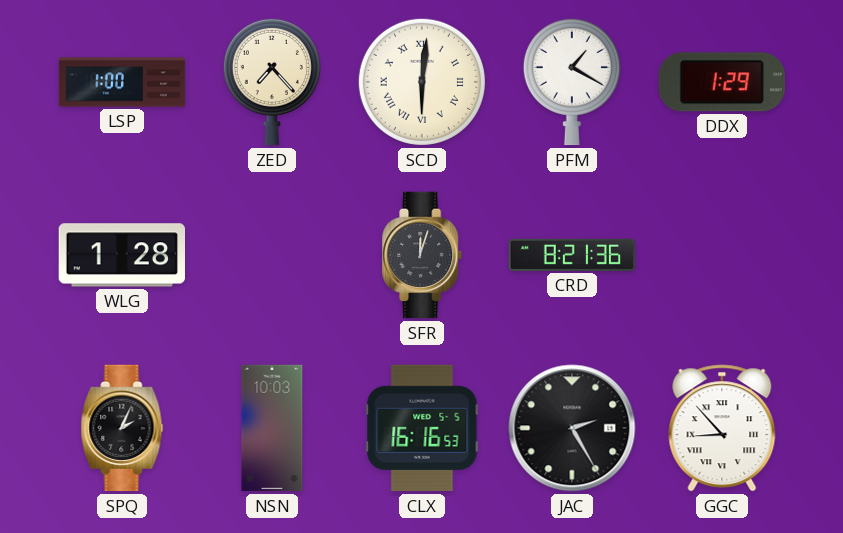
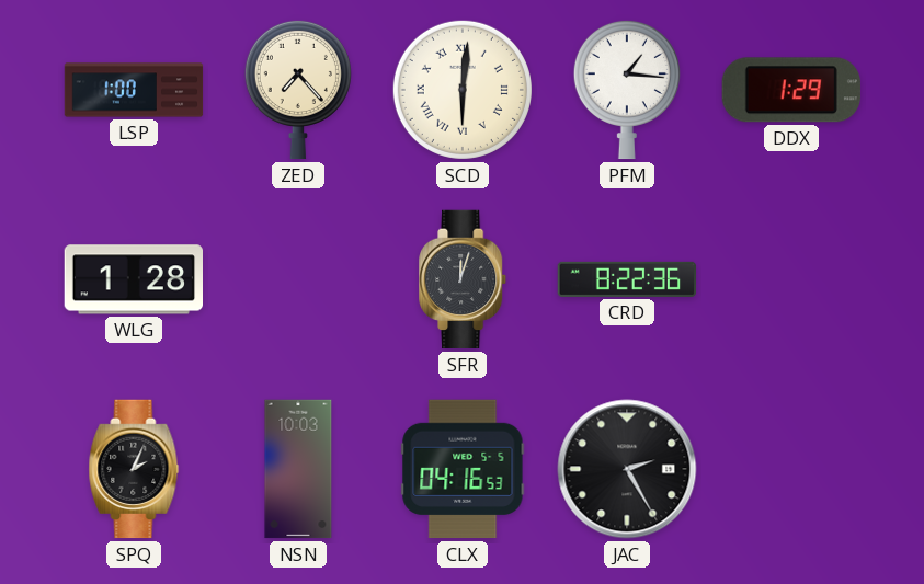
PFM: 1:20 -> 1:16 (627, 90)
CRD: 8:21 -> 8:22 (627, 279)
CLX: 16:16 -> 04:16 (463, 469)
GGC: 8:53 -> none (722, 428)
